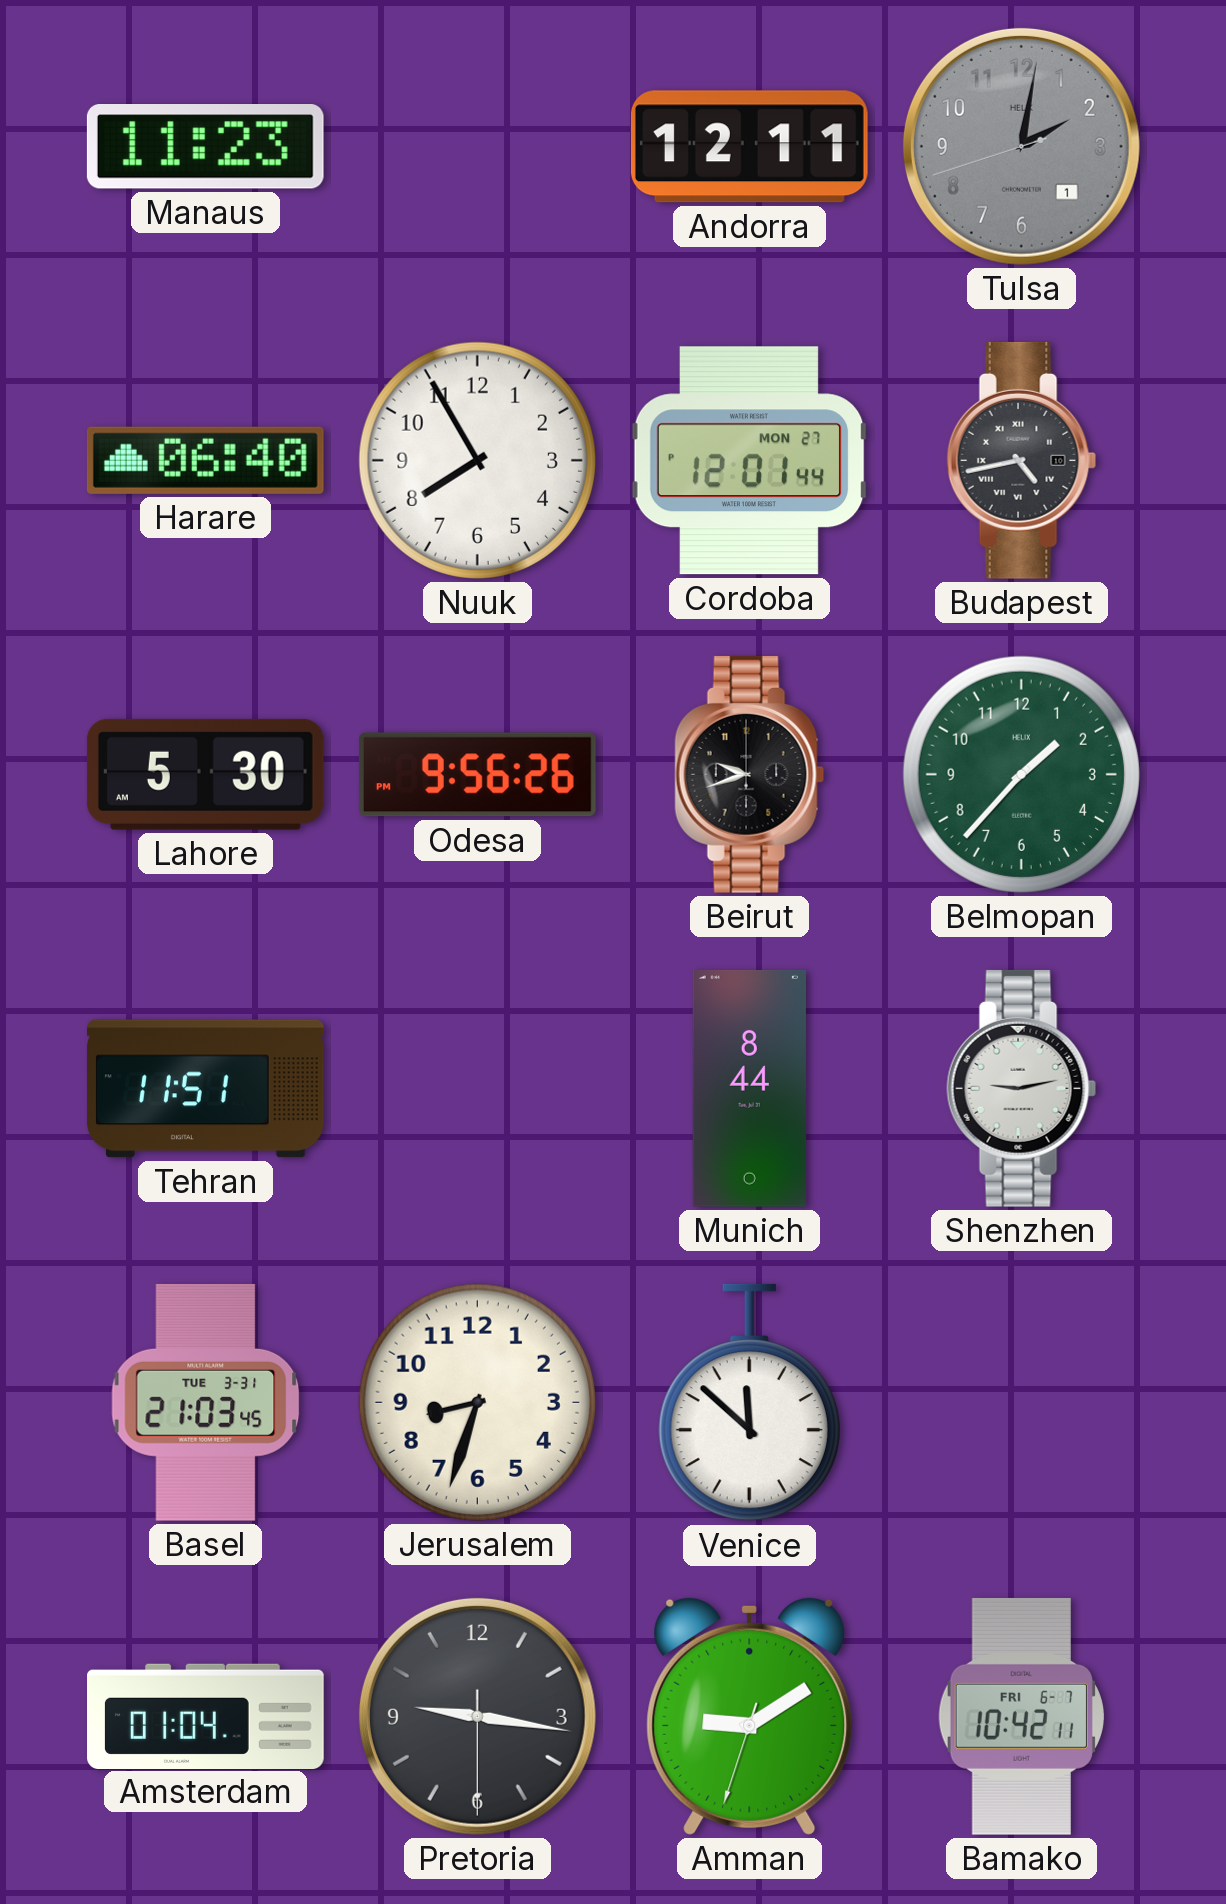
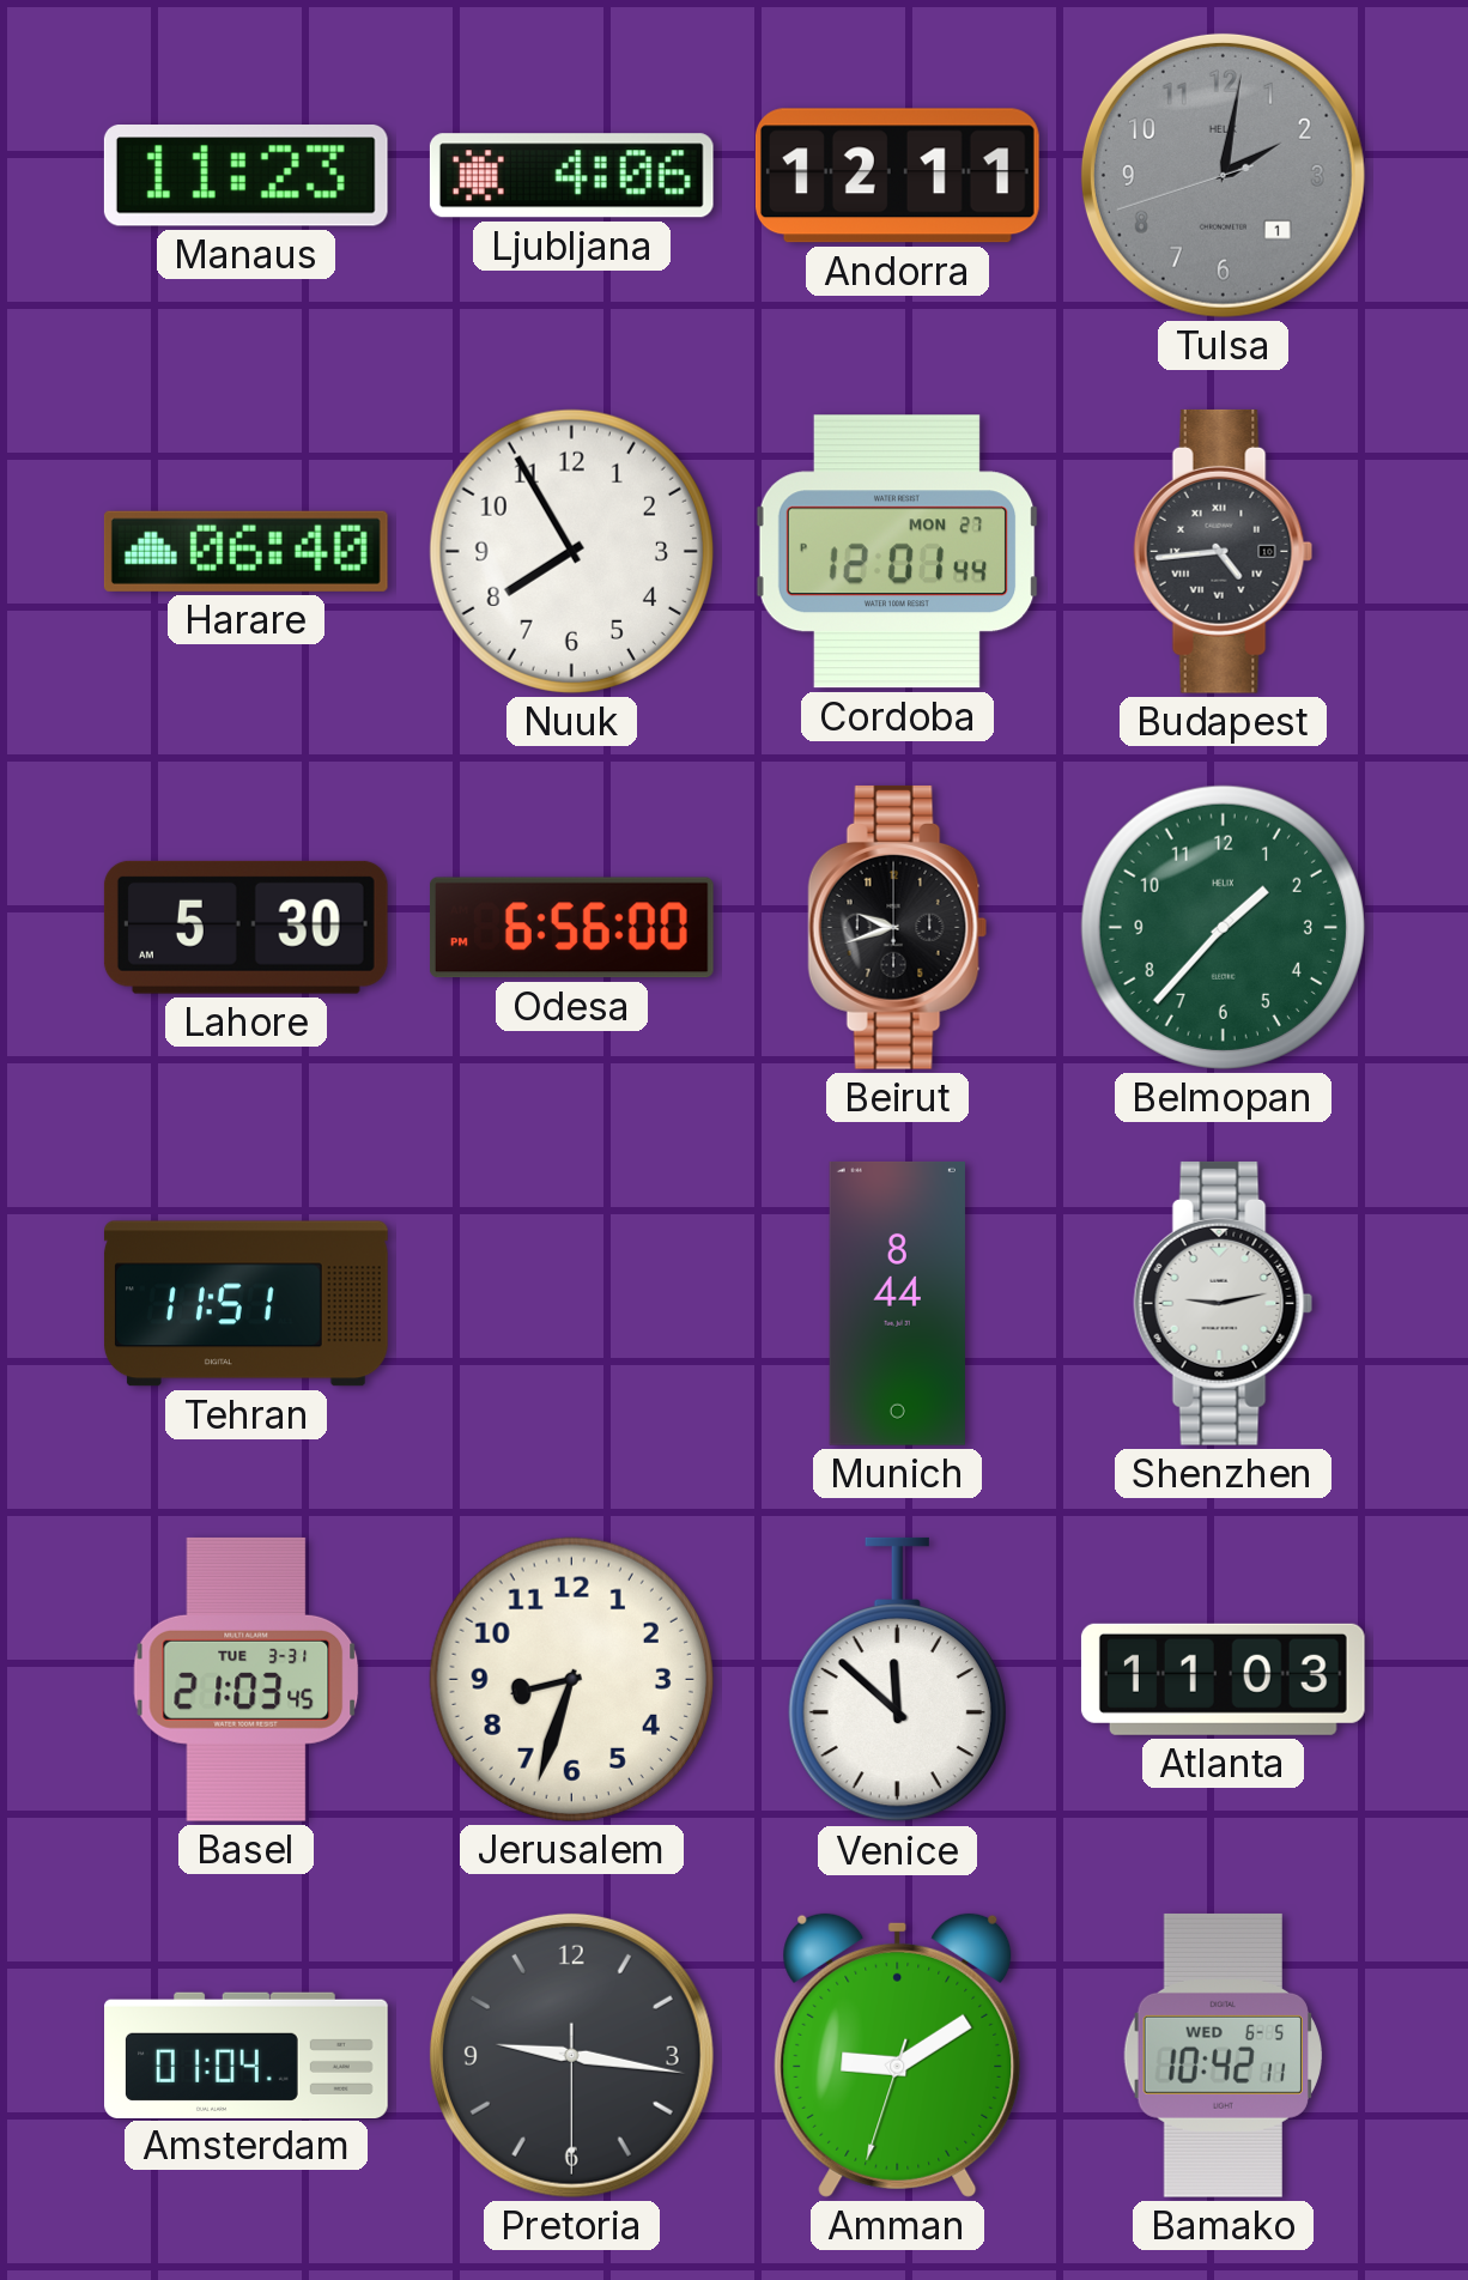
Ljubljana: none -> 4:06 (571, 176)
Budapest: 4:43 -> 4:44 (1224, 551)
Odesa: 9:56 -> 6:56 (571, 928)
Atlanta: none -> 11:03 (1223, 1679)
Bamako date: FRI 6-7 -> WED 6-5 (1223, 2055)
